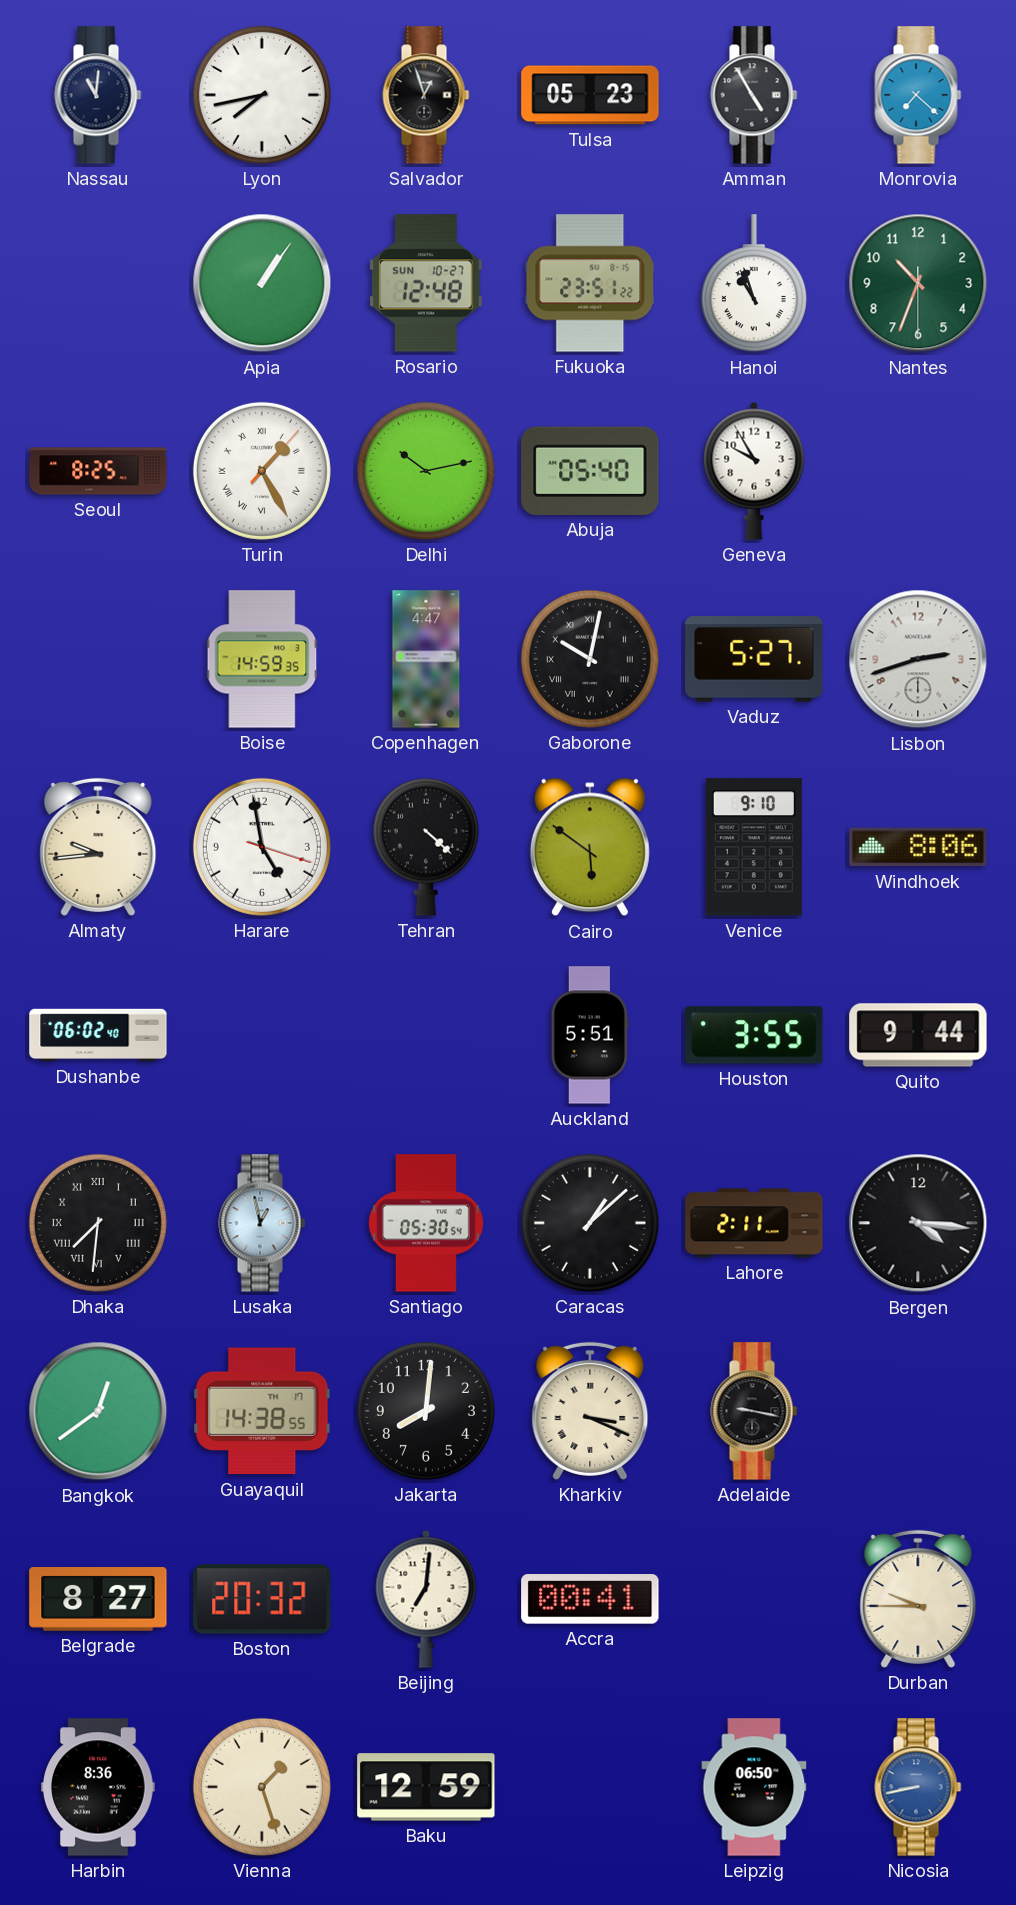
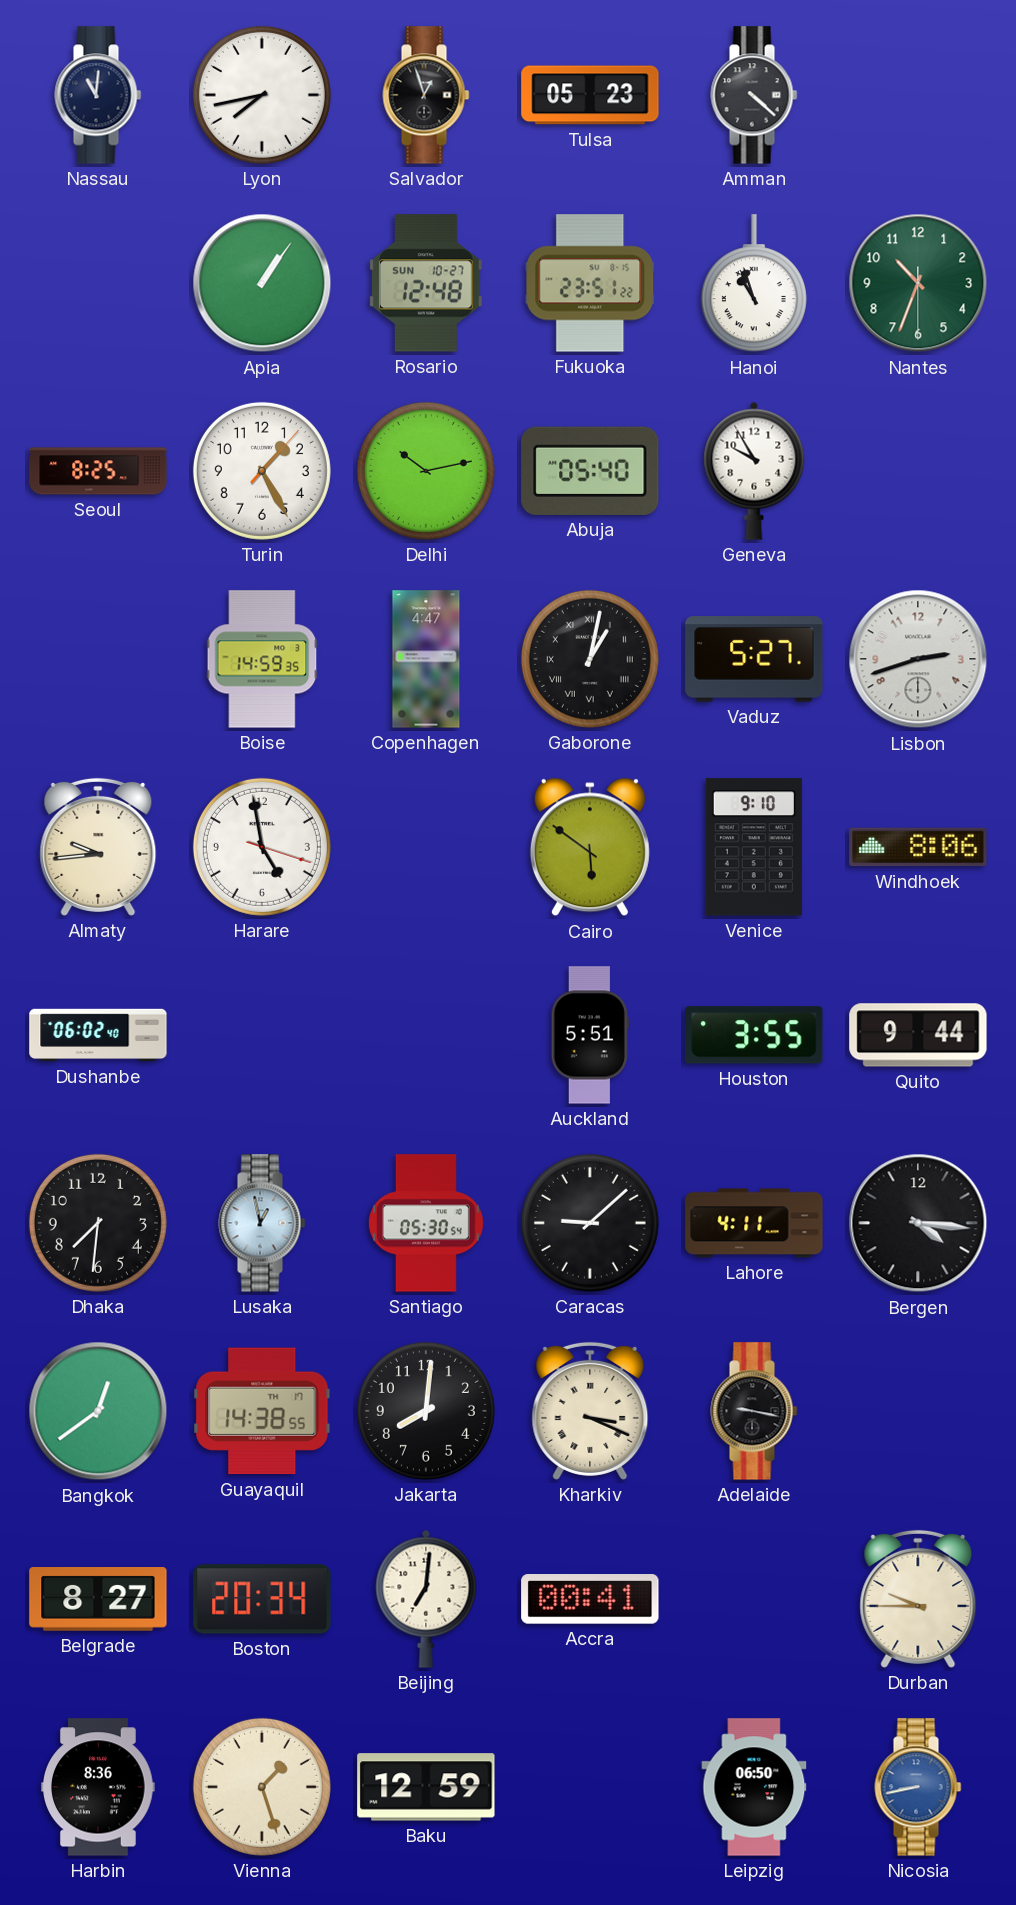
Amman: 4:55 -> 4:22 (754, 95)
Monrovia: 7:22 -> none (918, 95)
Turin numerals: Roman -> Arabic (262, 471)
Gaborone: 10:02 -> 1:02 (590, 659)
Tehran: 4:22 -> none (426, 847)
Dhaka numerals: Roman -> Arabic (98, 1223)
Caracas: 1:08 -> 9:08 (590, 1223)
Lahore: 2:11 -> 4:11 (754, 1223)
Boston: 20:32 -> 20:34 (262, 1599)
